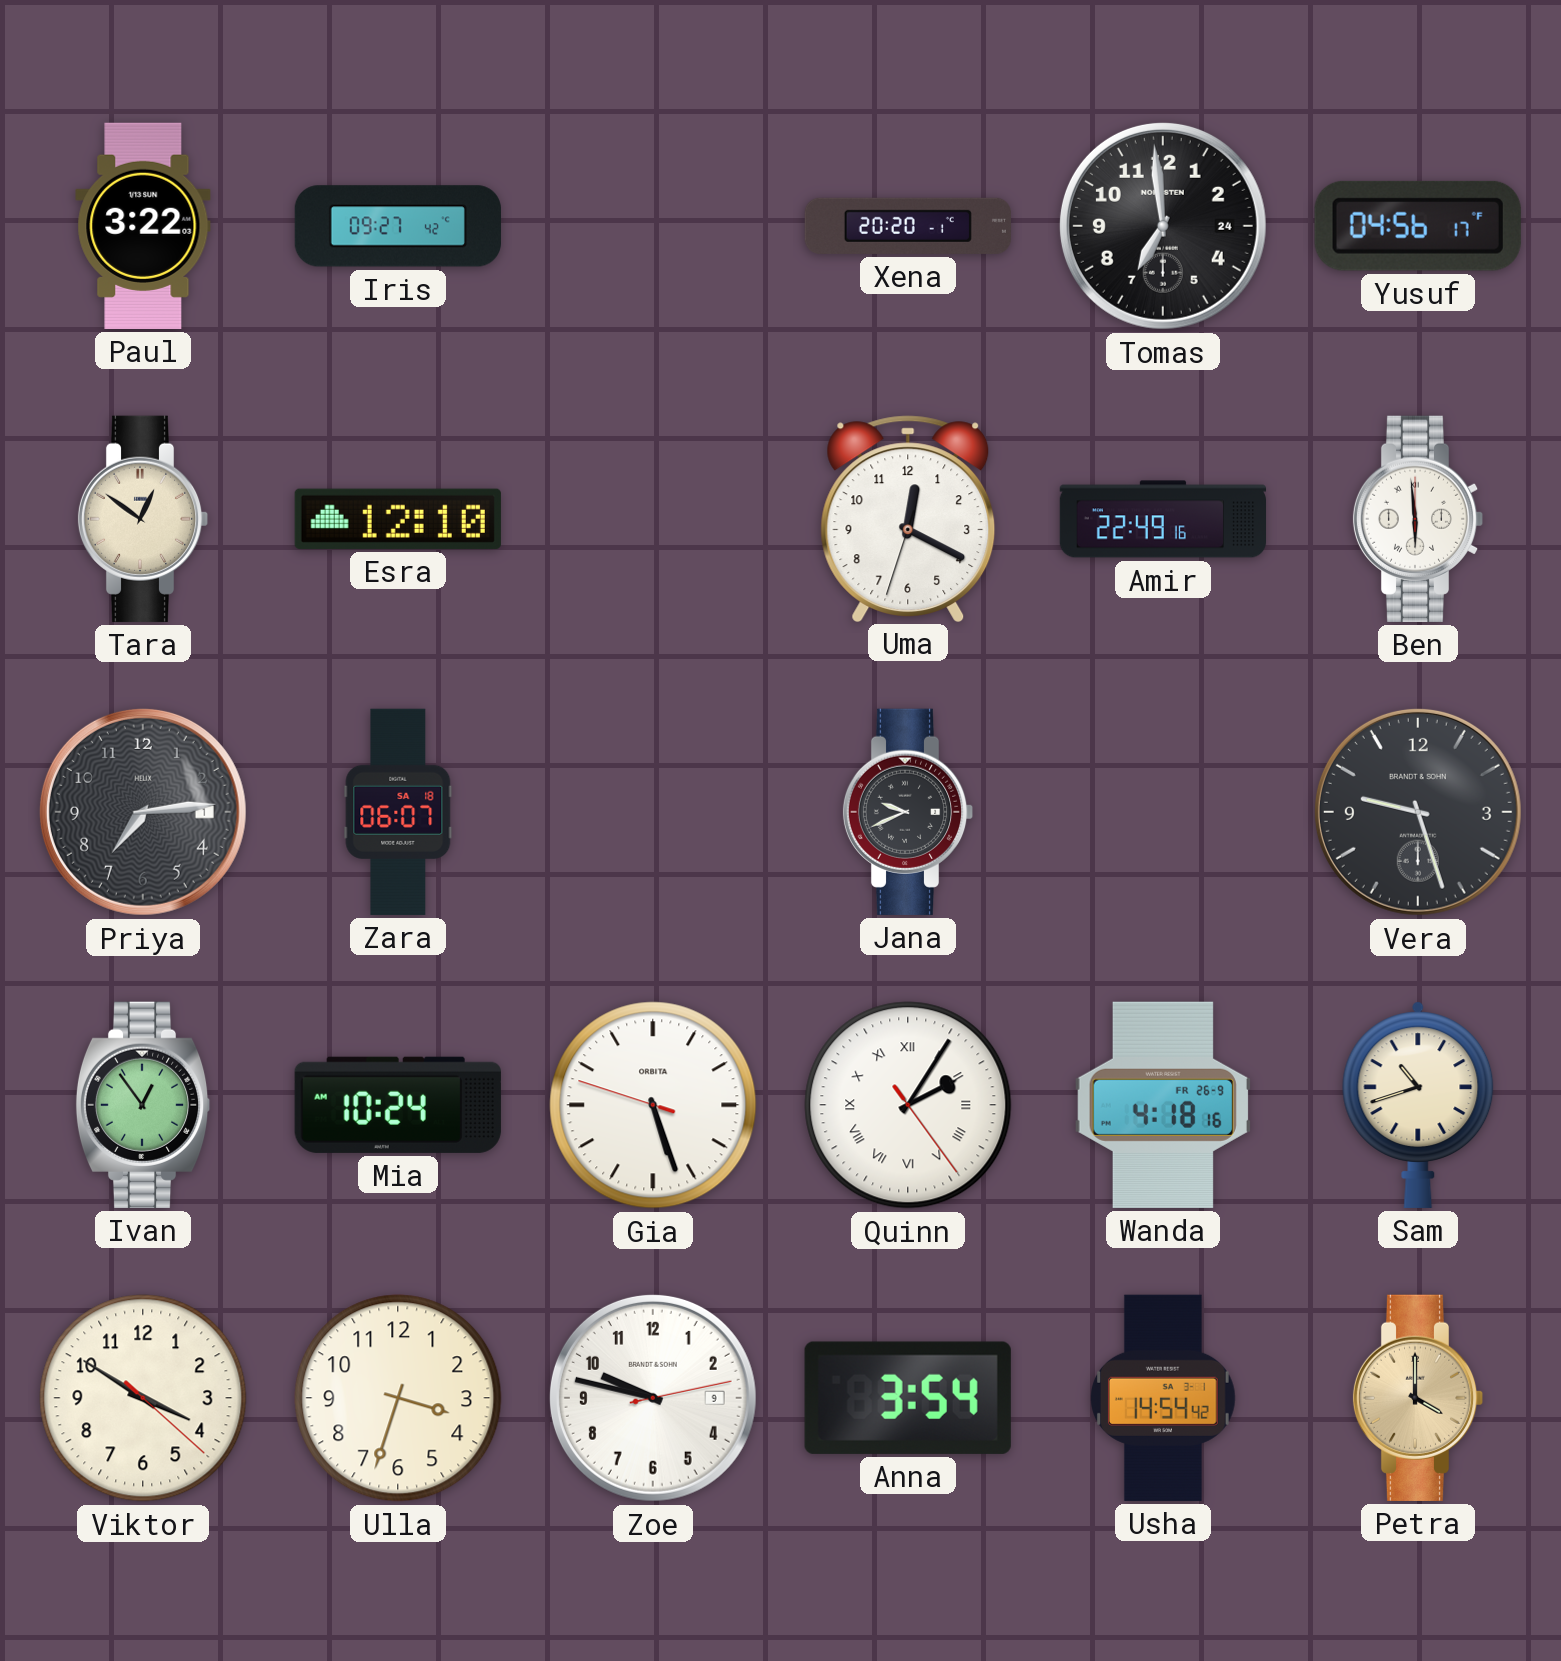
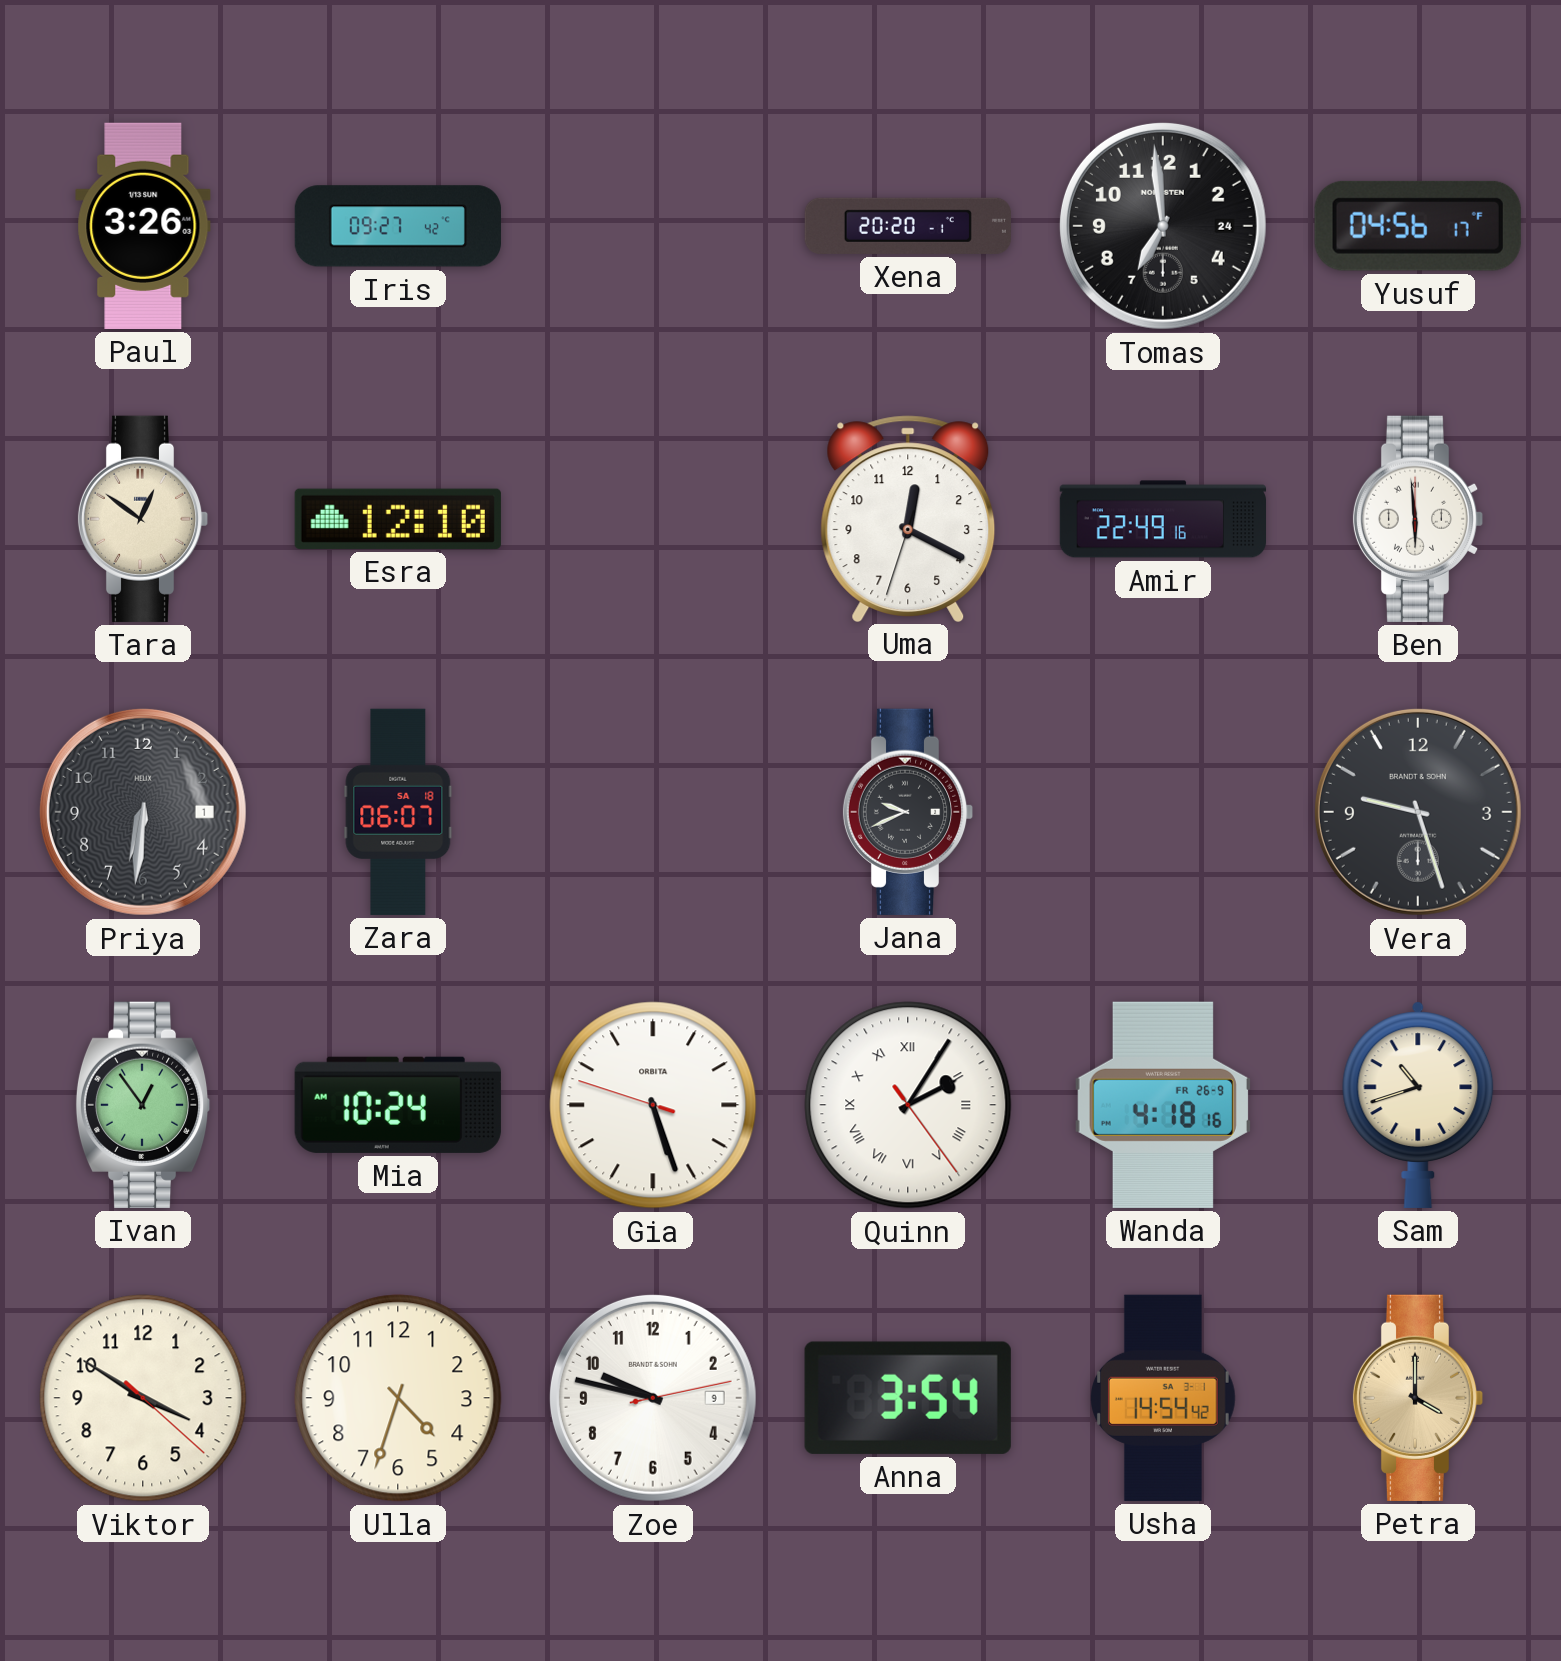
Paul: 3:22 -> 3:26 (143, 226)
Priya: 7:14 -> 6:31 (143, 812)
Ulla: 3:33 -> 4:33 (398, 1398)
